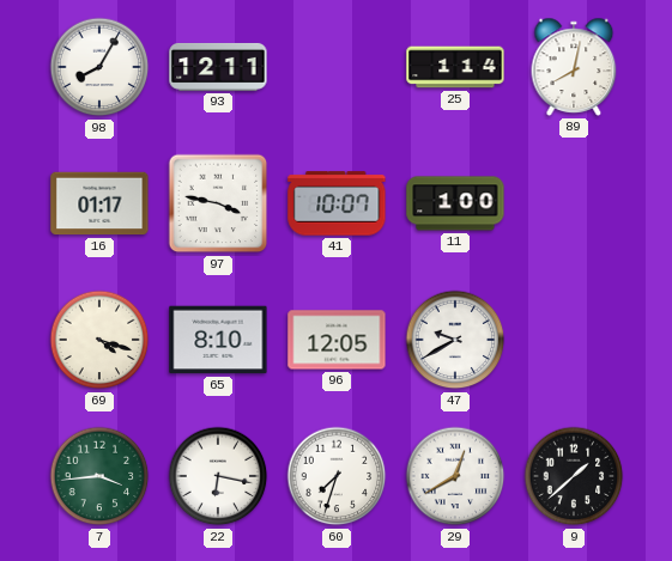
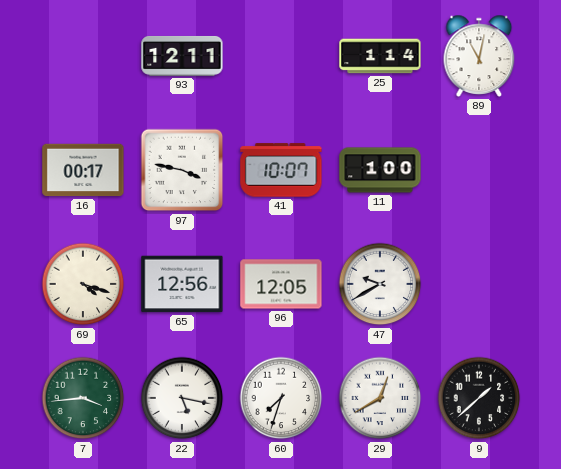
98: 8:05 -> none (99, 67)
89: 8:02 -> 11:02 (479, 56)
16: 01:17 -> 00:17 (83, 170)
65: 8:10 -> 12:56 (182, 284)
22: 6:17 -> 5:17 (182, 398)
